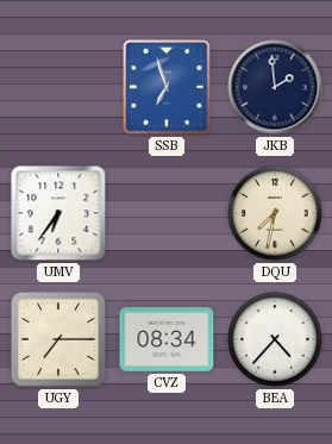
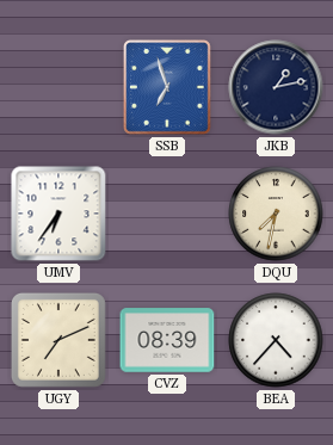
JKB: 1:59 -> 1:13 (276, 87)
UGY: 7:15 -> 7:11 (58, 340)
CVZ: 08:34 -> 08:39 (167, 340)
